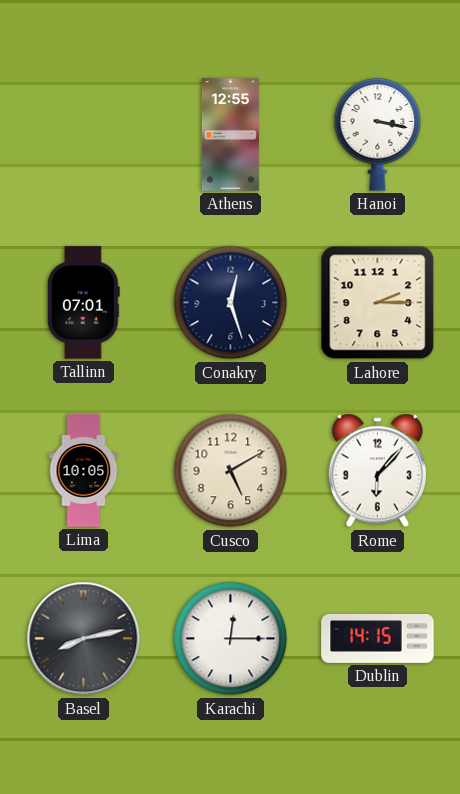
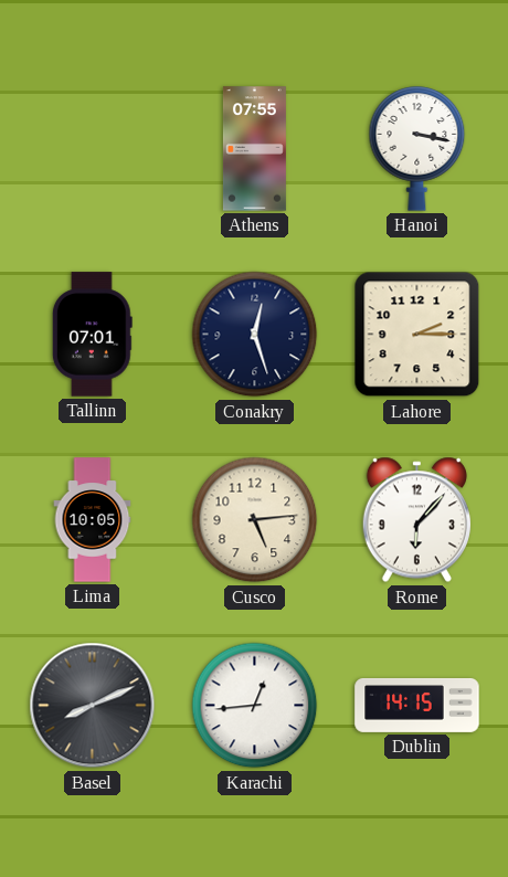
Athens: 12:55 -> 07:55 (254, 149)
Cusco: 5:10 -> 5:14 (255, 520)
Basel: 8:13 -> 8:11 (93, 706)
Karachi: 12:15 -> 12:44 (255, 706)
